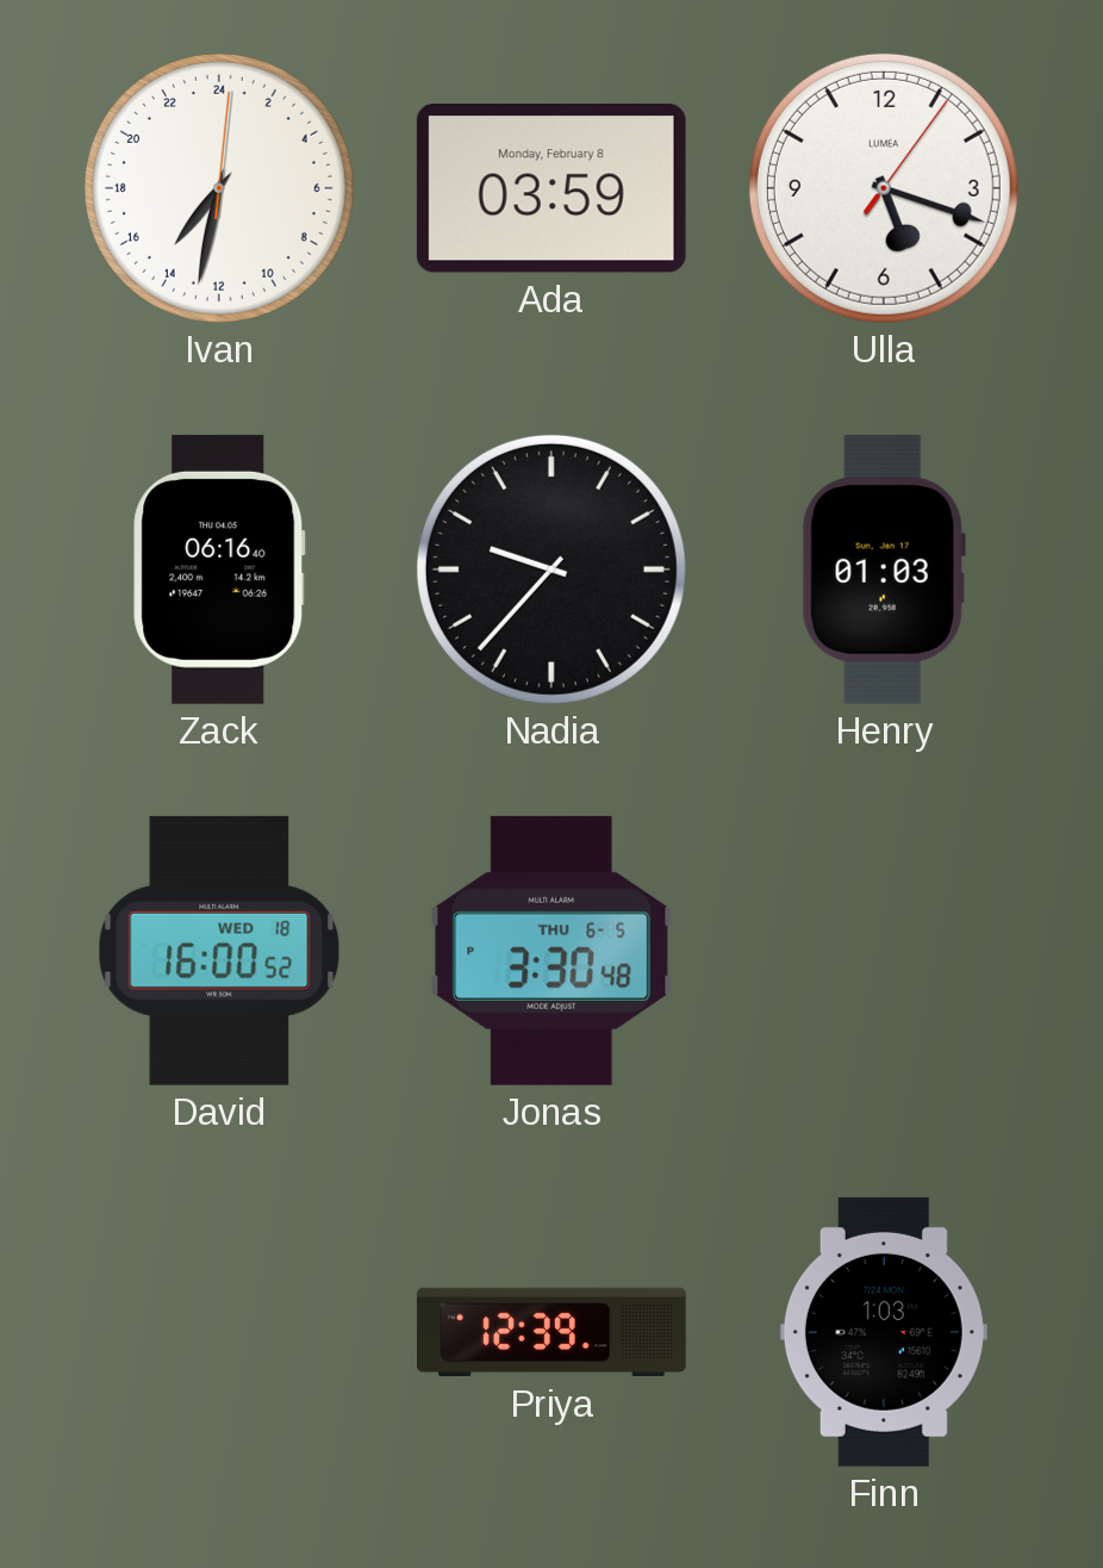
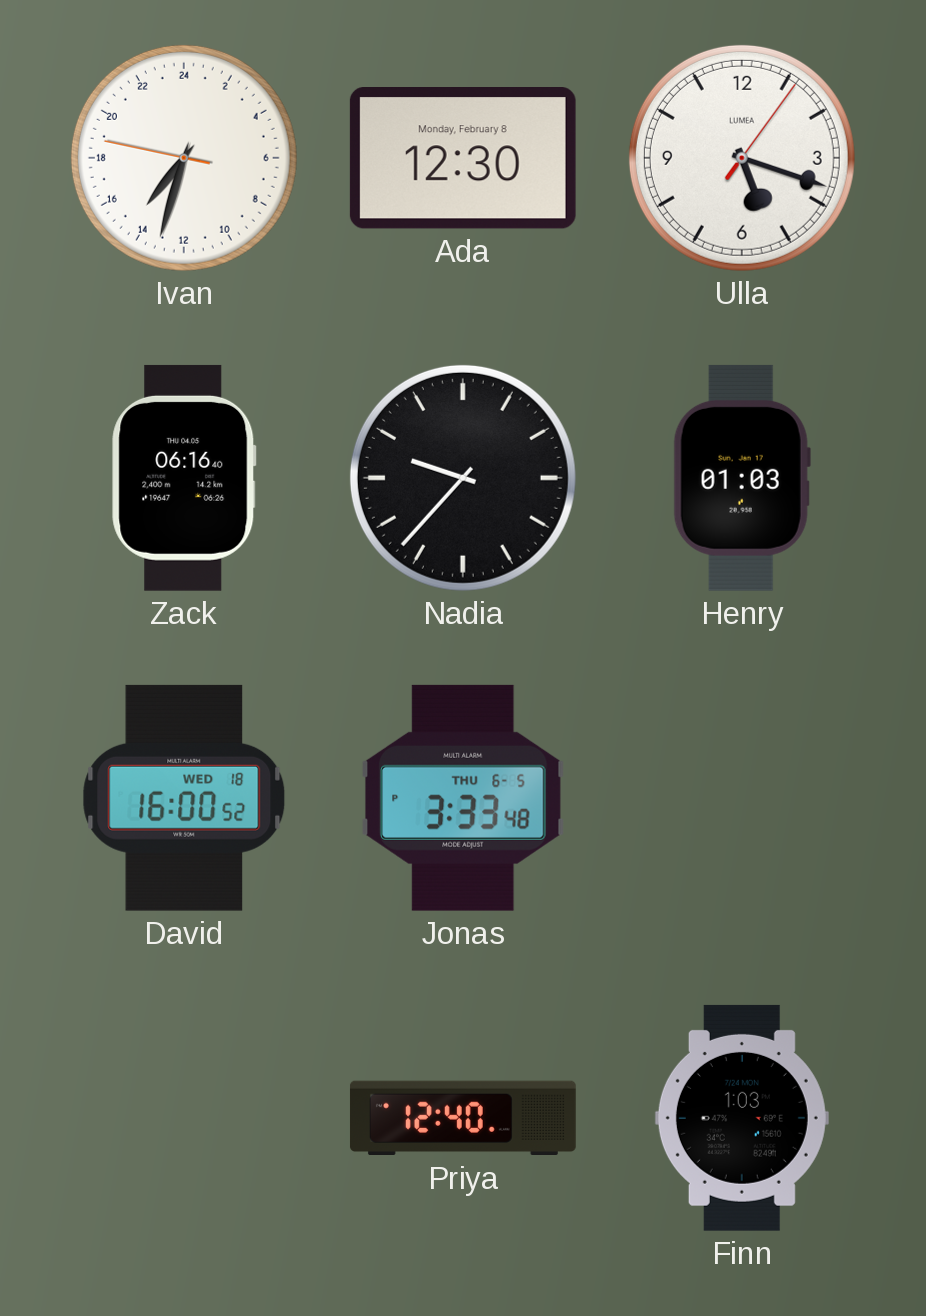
Ivan: 14:32:01 -> 14:32:47 (184, 158)
Ada: 03:59 -> 12:30 (463, 159)
Jonas: 3:30 -> 3:33 (463, 798)
Priya: 12:39 -> 12:40 (463, 1118)
